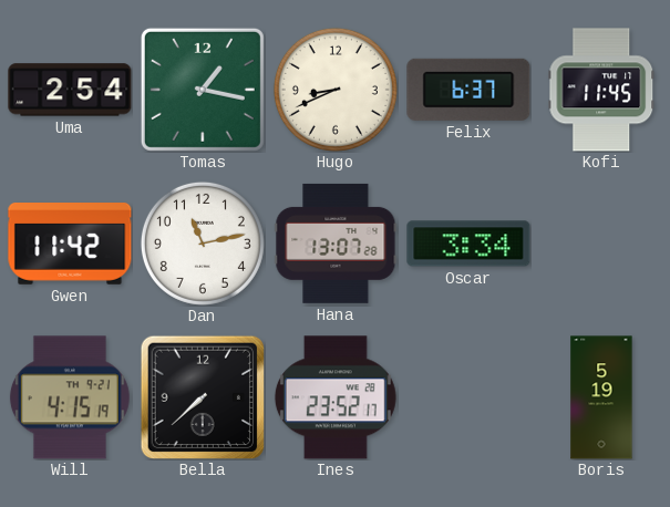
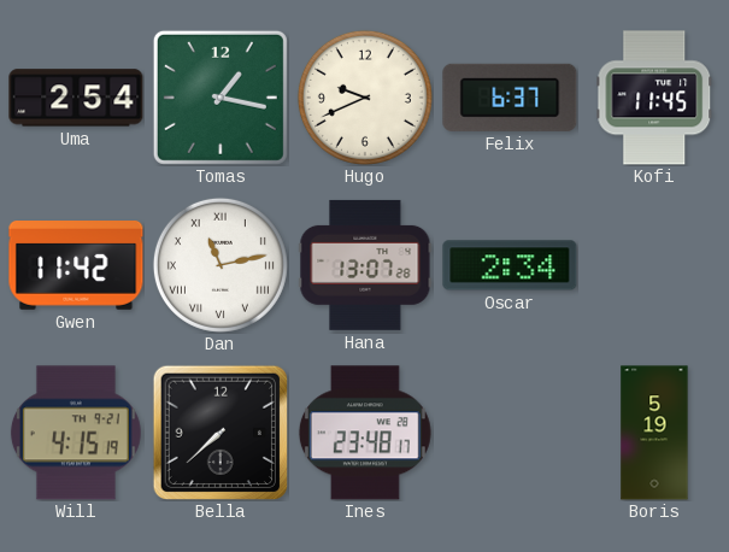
Hugo: 8:41 -> 9:41 (365, 98)
Dan numerals: Arabic -> Roman (221, 265)
Oscar: 3:34 -> 2:34 (510, 265)
Ines: 23:52 -> 23:48 (365, 433)
